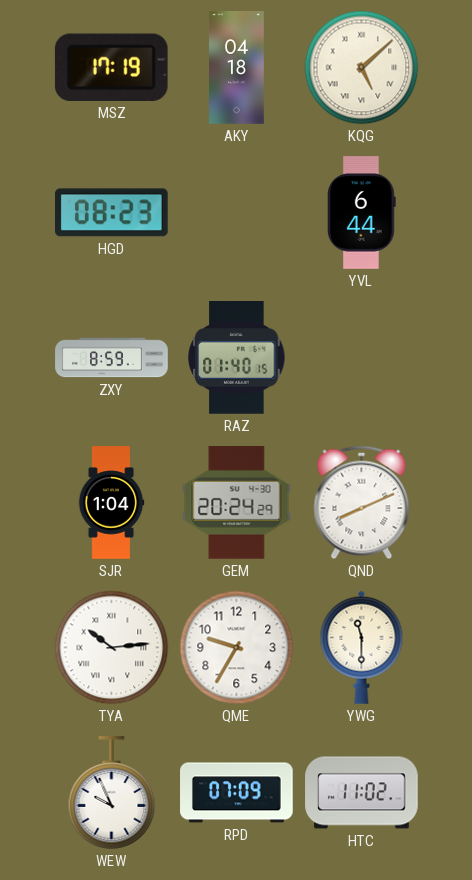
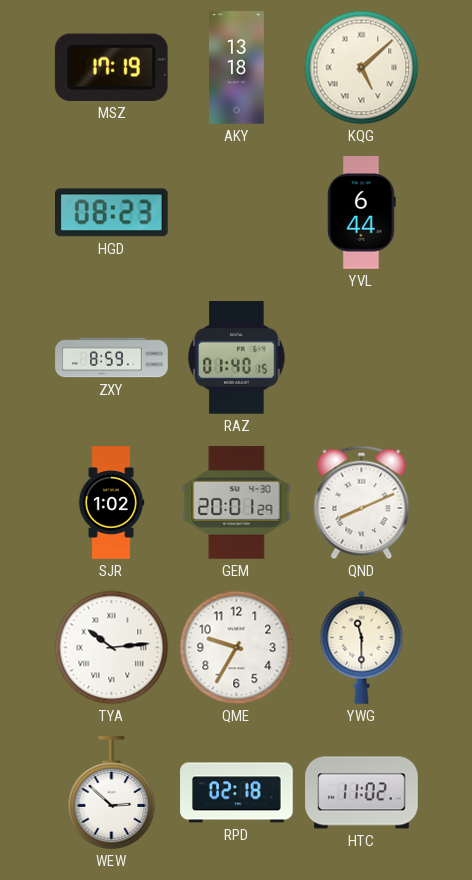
AKY: 04:18 -> 13:18 (237, 68)
SJR: 1:04 -> 1:02 (111, 503)
GEM: 20:24 -> 20:01 (237, 503)
WEW: 9:56 -> 2:52 (112, 793)
RPD: 07:09 -> 02:18 (237, 793)
